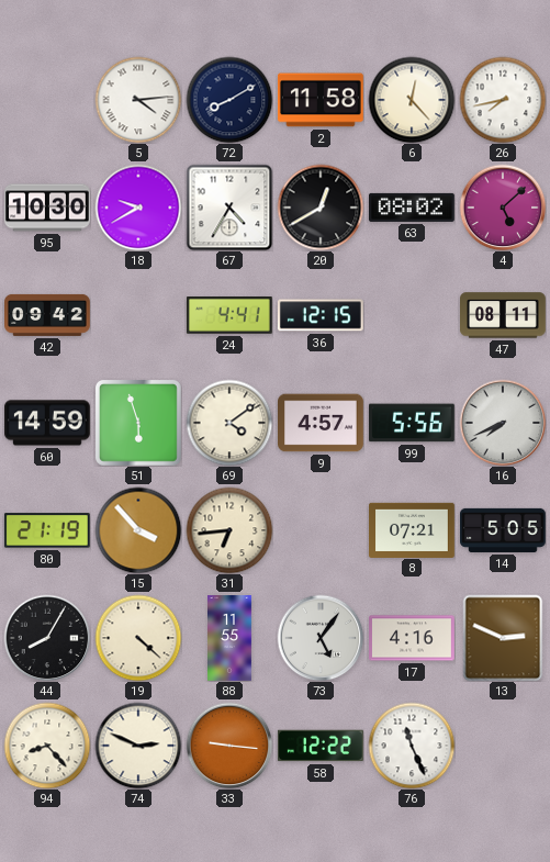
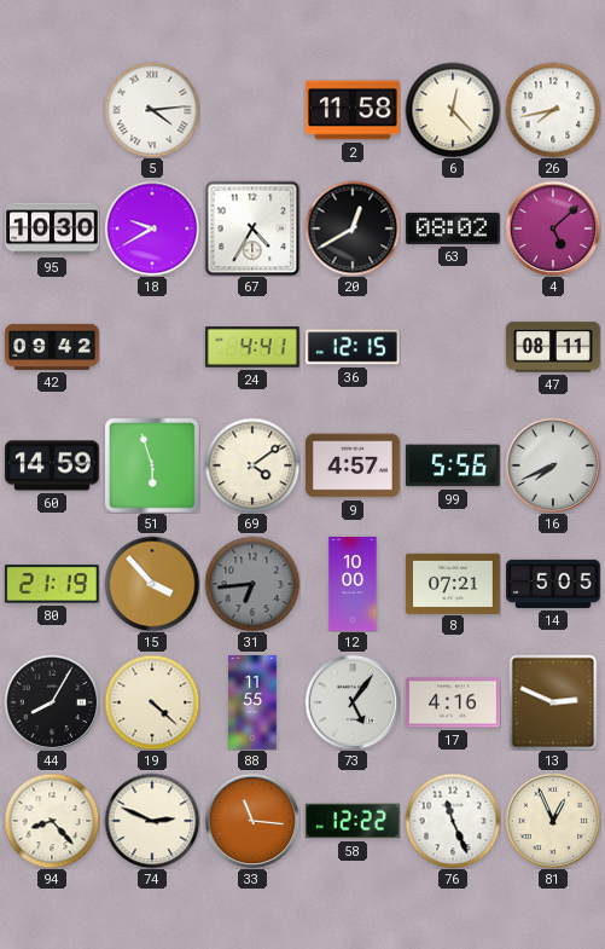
72: 8:10 -> none (229, 100)
31 dial: cream -> grey (252, 584)
12: none -> 10:00 (353, 585)
33: 9:16 -> 11:16 (252, 821)
81: none -> 12:56 (553, 821)
